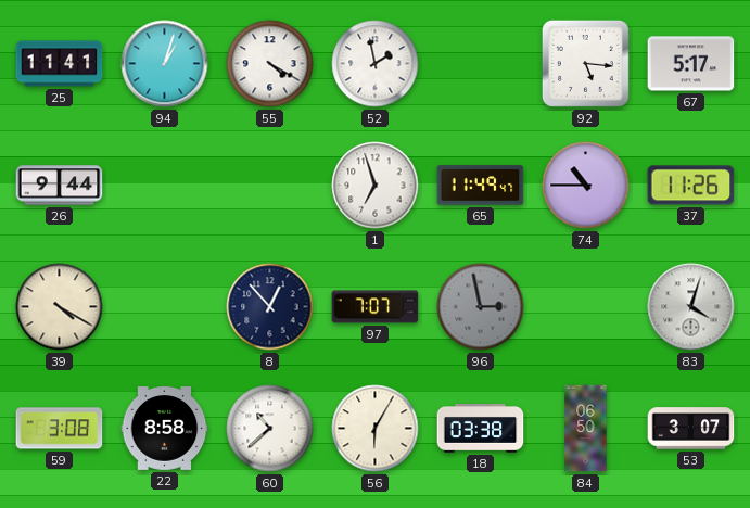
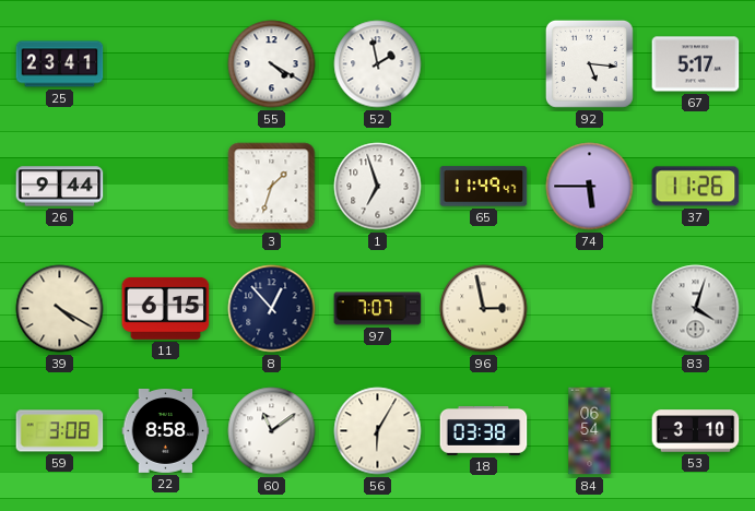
25: 11:41 -> 23:41 (60, 64)
94: 1:03 -> none (165, 64)
3: none -> 1:33 (272, 187)
74: 10:45 -> 5:45 (590, 187)
11: none -> 6:15 (166, 308)
96 dial: grey -> cream (484, 309)
60: 10:38 -> 11:09 (272, 431)
84: 06:50 -> 06:54 (590, 431)
53: 3:07 -> 3:10 (696, 431)
